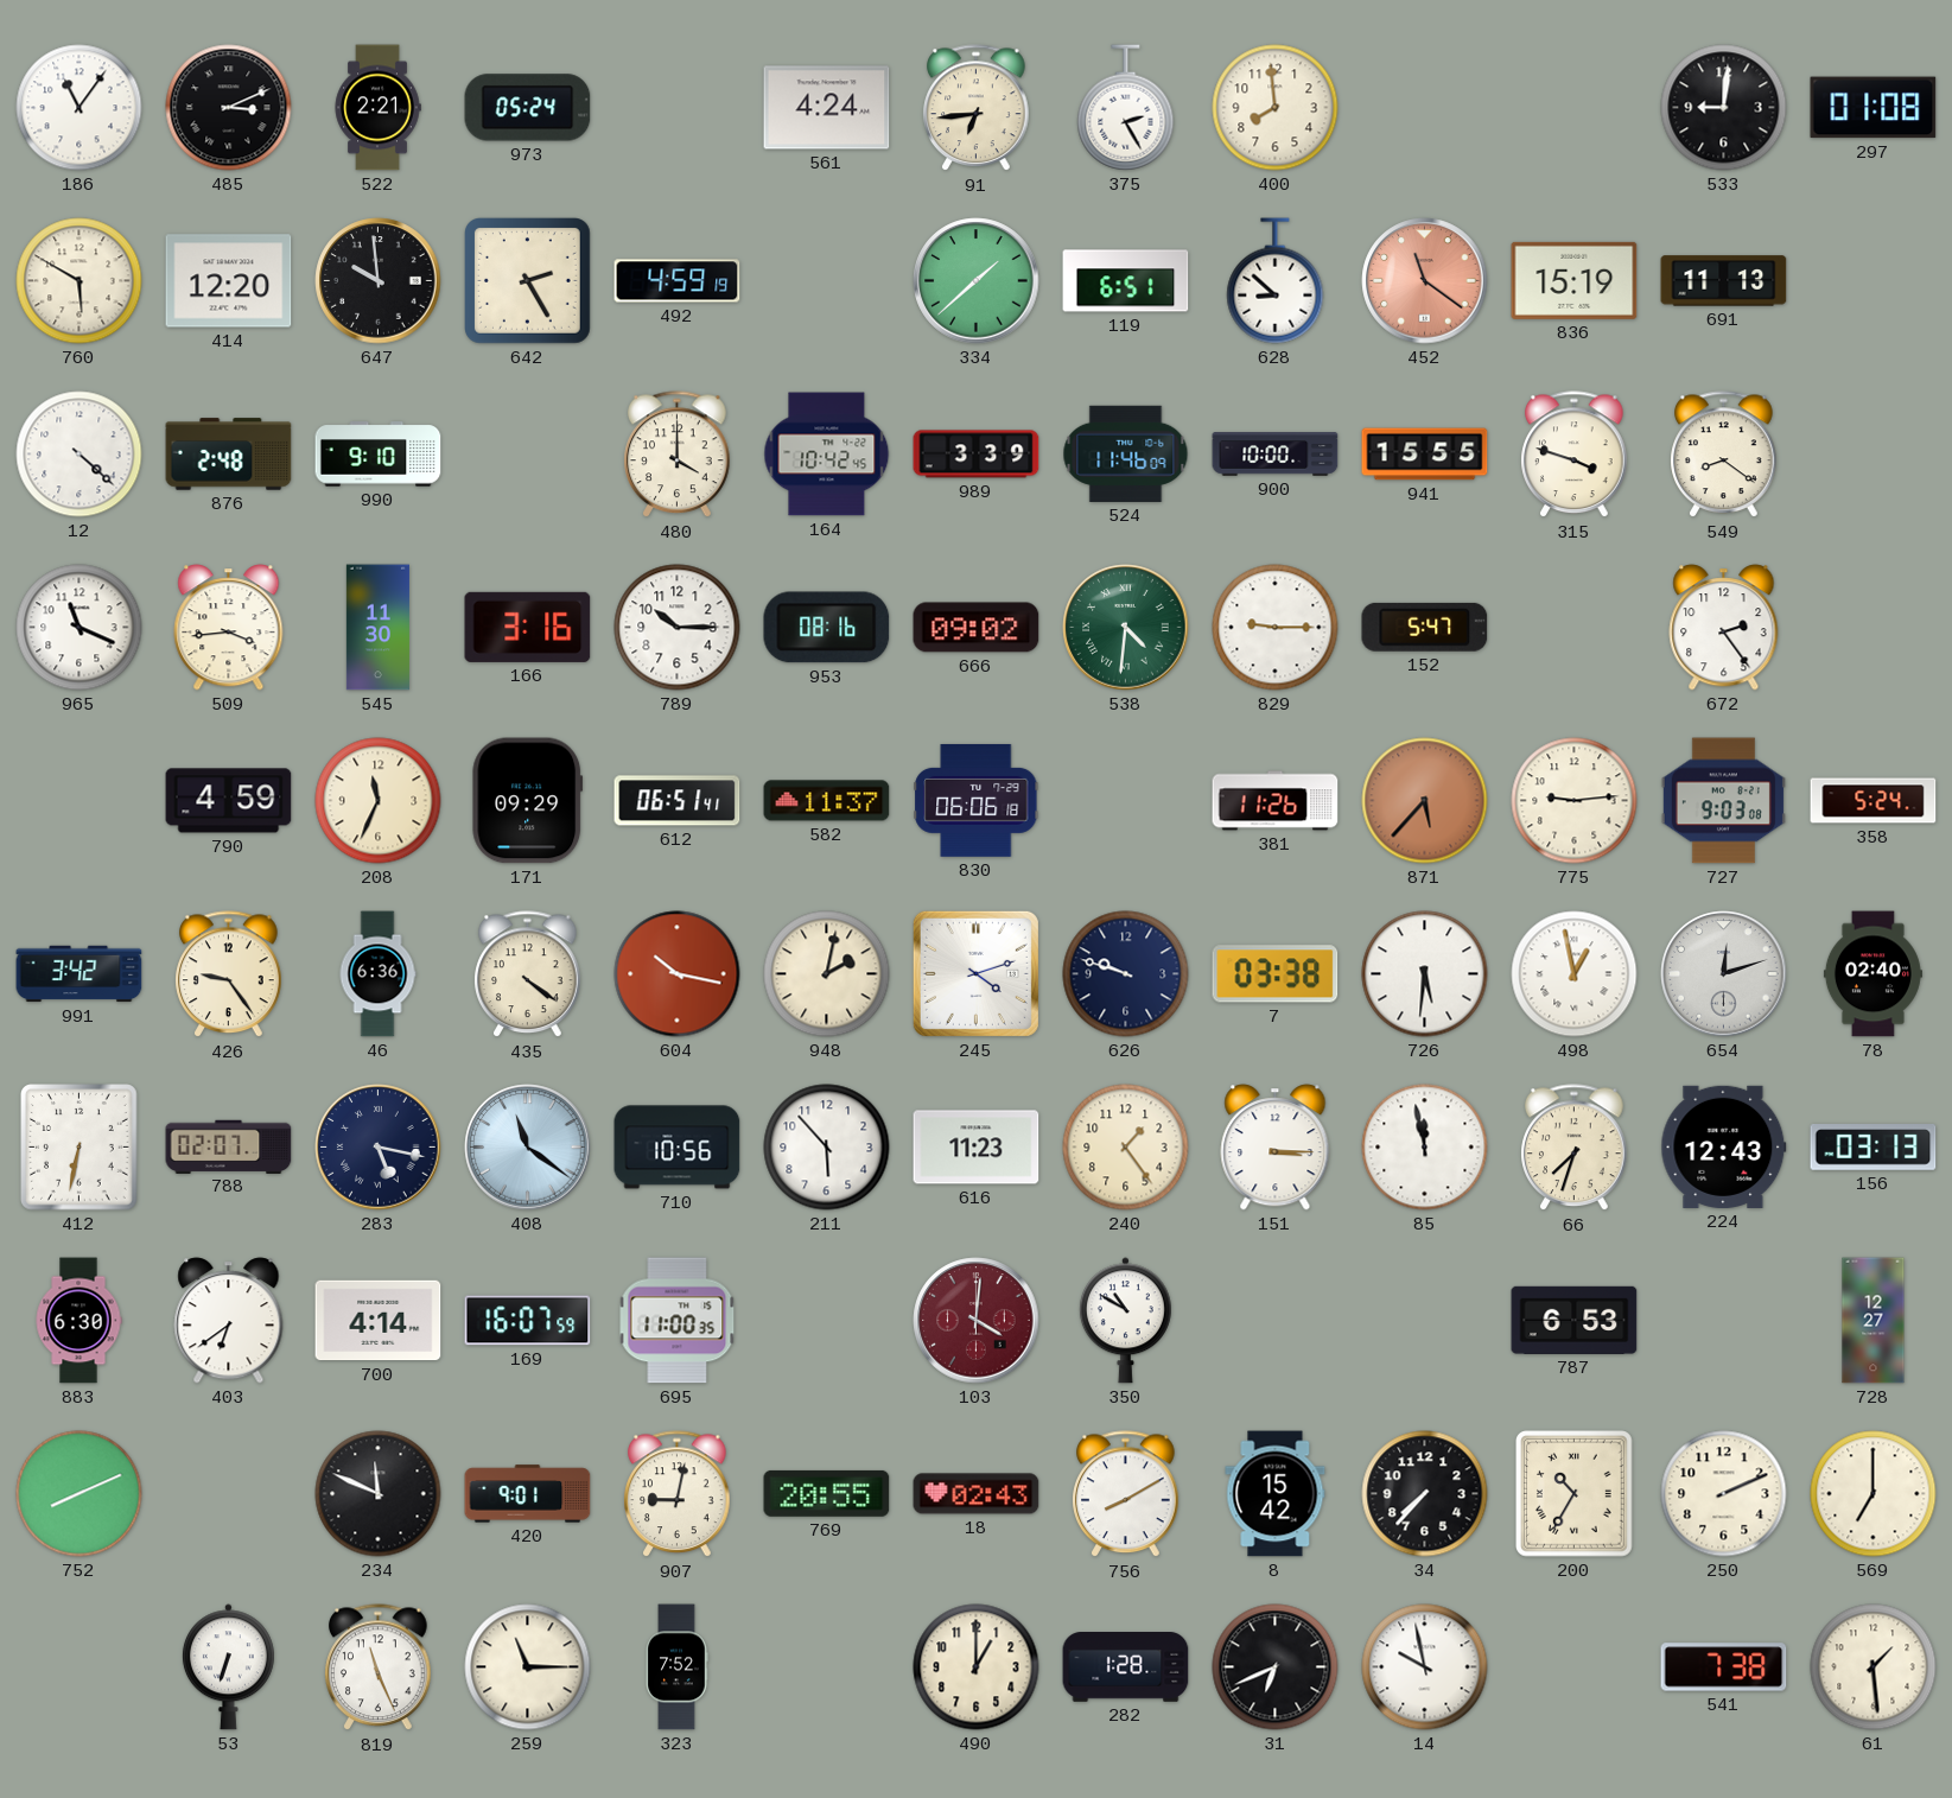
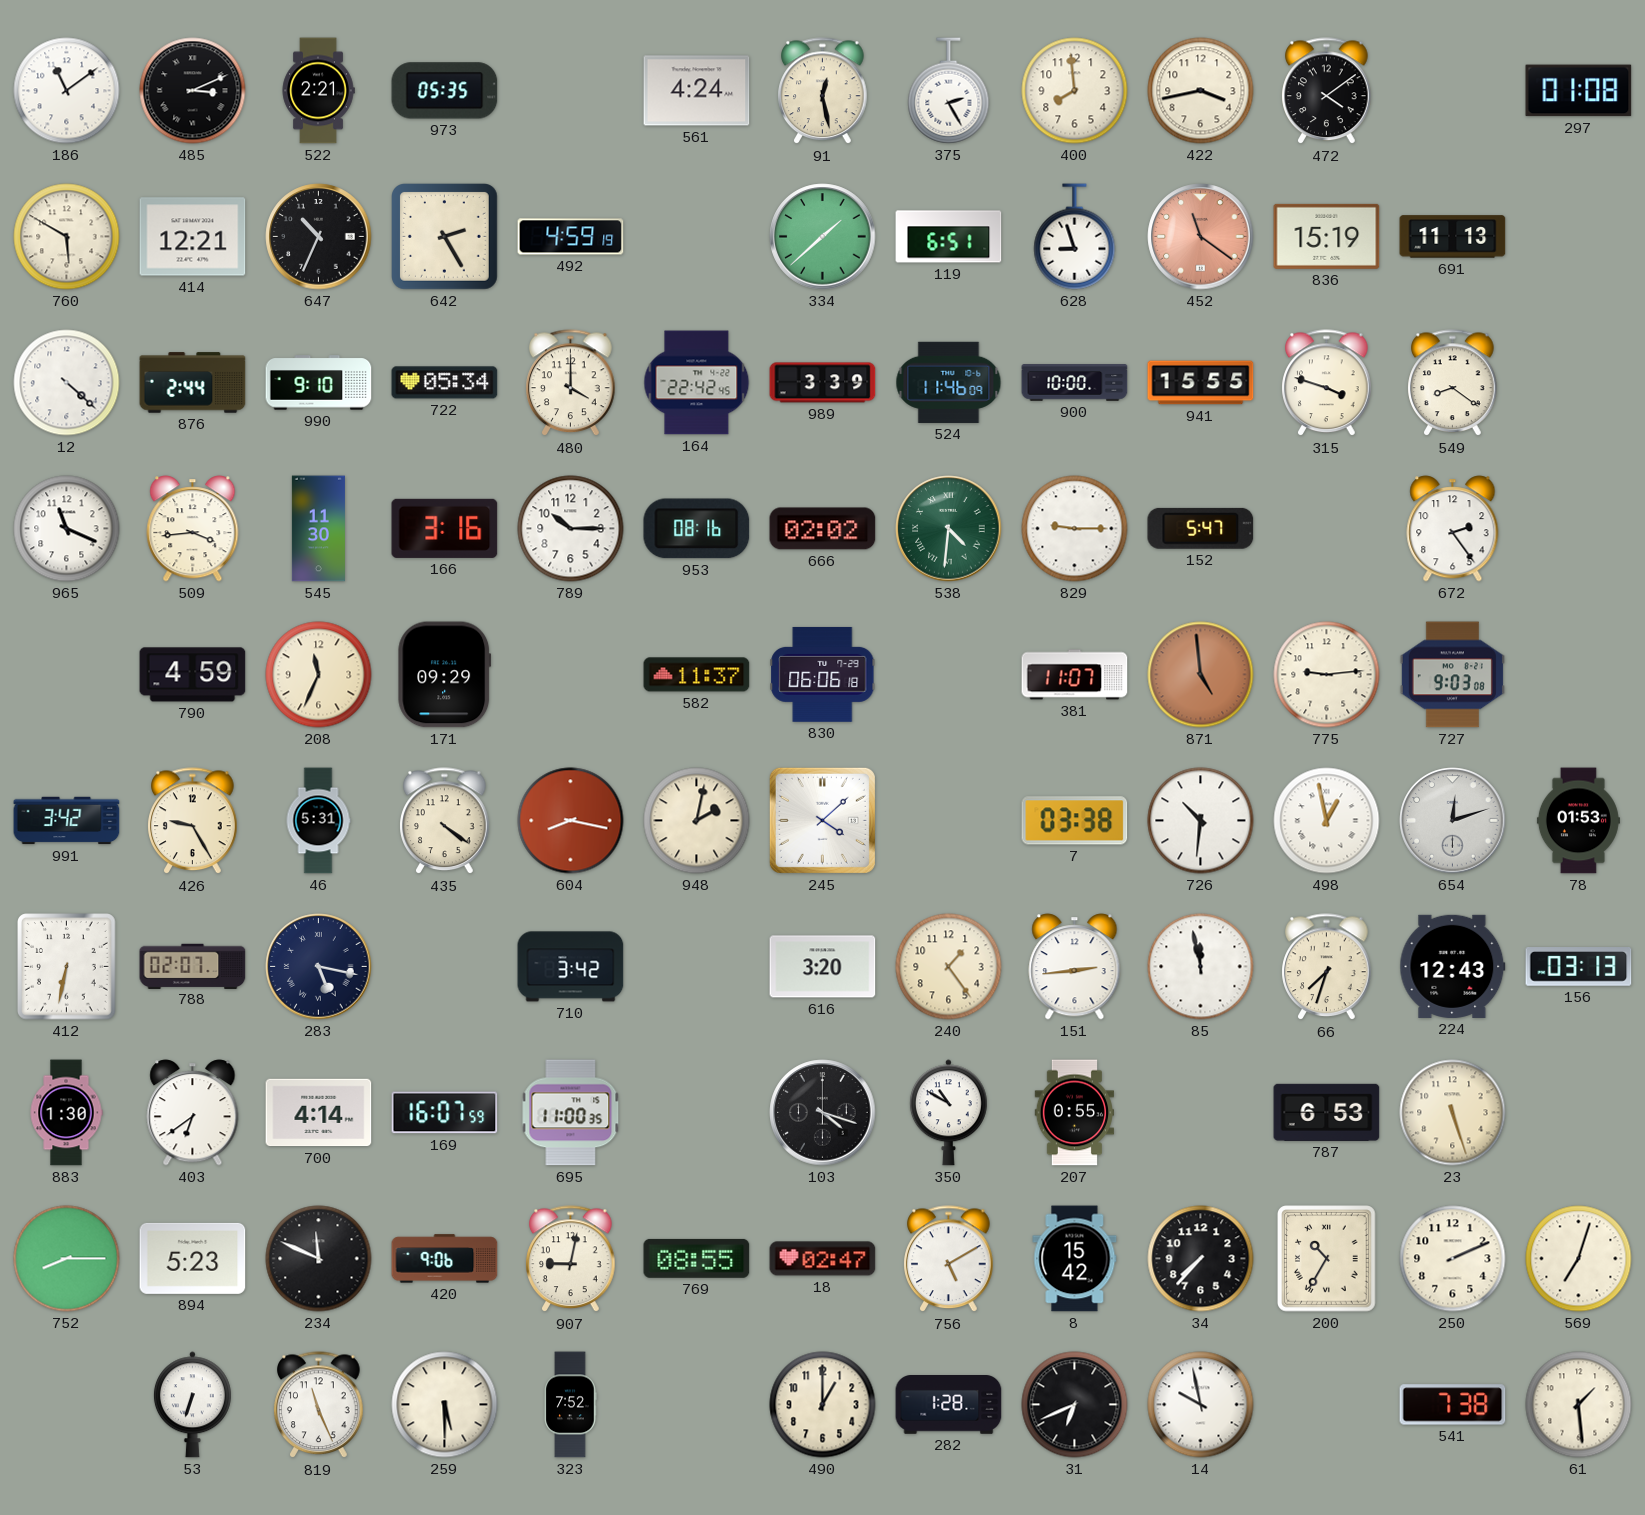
186: 11:06 -> 11:09 (67, 91)
973: 05:24 -> 05:35 (445, 91)
91: 6:44 -> 12:28 (823, 91)
422: none -> 3:43 (1201, 91)
472: none -> 4:09 (1327, 91)
533: 9:01 -> none (1724, 108)
414: 12:20 -> 12:21 (193, 237)
647: 9:59 -> 10:34 (319, 237)
628: 8:52 -> 8:57 (1075, 237)
876: 2:48 -> 2:44 (193, 383)
722: none -> 05:34 (445, 383)
164: 10:42 -> 22:42 (697, 383)
666: 09:02 -> 02:02 (823, 529)
612: 06:51 -> none (678, 801)
381: 11:26 -> 11:07 (1075, 675)
871: 5:37 -> 4:59 (1201, 675)
358: 5:24 -> none (1874, 801)
426: 9:24 -> 9:25 (193, 821)
46: 6:36 -> 5:31 (318, 821)
604: 10:17 -> 8:17 (571, 821)
245: 4:12 -> 4:08 (822, 820)
626: 9:48 -> none (1126, 974)
726: 5:31 -> 10:31 (1201, 821)
78: 02:40 -> 01:53 (1578, 821)
408: 11:21 -> none (528, 1148)
710: 10:56 -> 3:42 (571, 967)
211: 5:53 -> none (827, 1148)
616: 11:23 -> 3:20 (823, 967)
151: 3:15 -> 2:44 (1075, 967)
883: 6:30 -> 1:30 (66, 1113)
103: 4:01 -> 4:18 (823, 1113)
103 dial: burgundy -> black (823, 1113)
207: none -> 0:55 (1074, 1113)
23: none -> 5:27 (1453, 1113)
728: 12:27 -> none (1874, 1321)
752: 8:11 -> 8:15 (67, 1259)
894: none -> 5:23 (193, 1258)
420: 9:01 -> 9:06 (445, 1259)
769: 20:55 -> 08:55 (697, 1258)
18: 02:43 -> 02:47 (823, 1259)
756: 8:10 -> 5:10 (949, 1259)
569: 7:00 -> 7:03 (1579, 1259)
259: 11:15 -> 5:30 (445, 1405)
